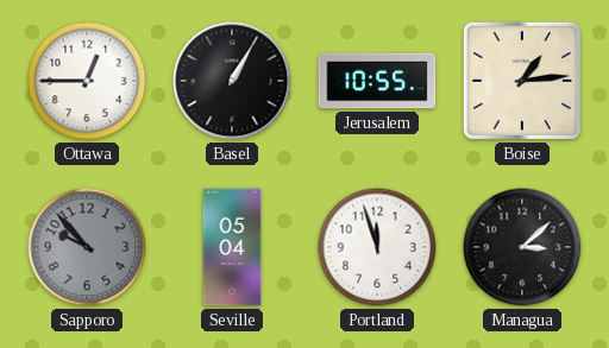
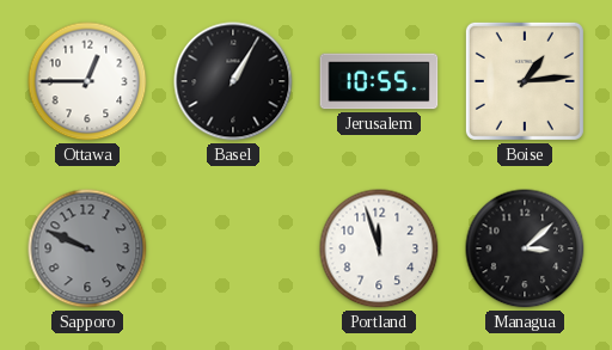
Sapporo: 9:53 -> 9:49 (87, 248)
Seville: 05:04 -> none (232, 247)
